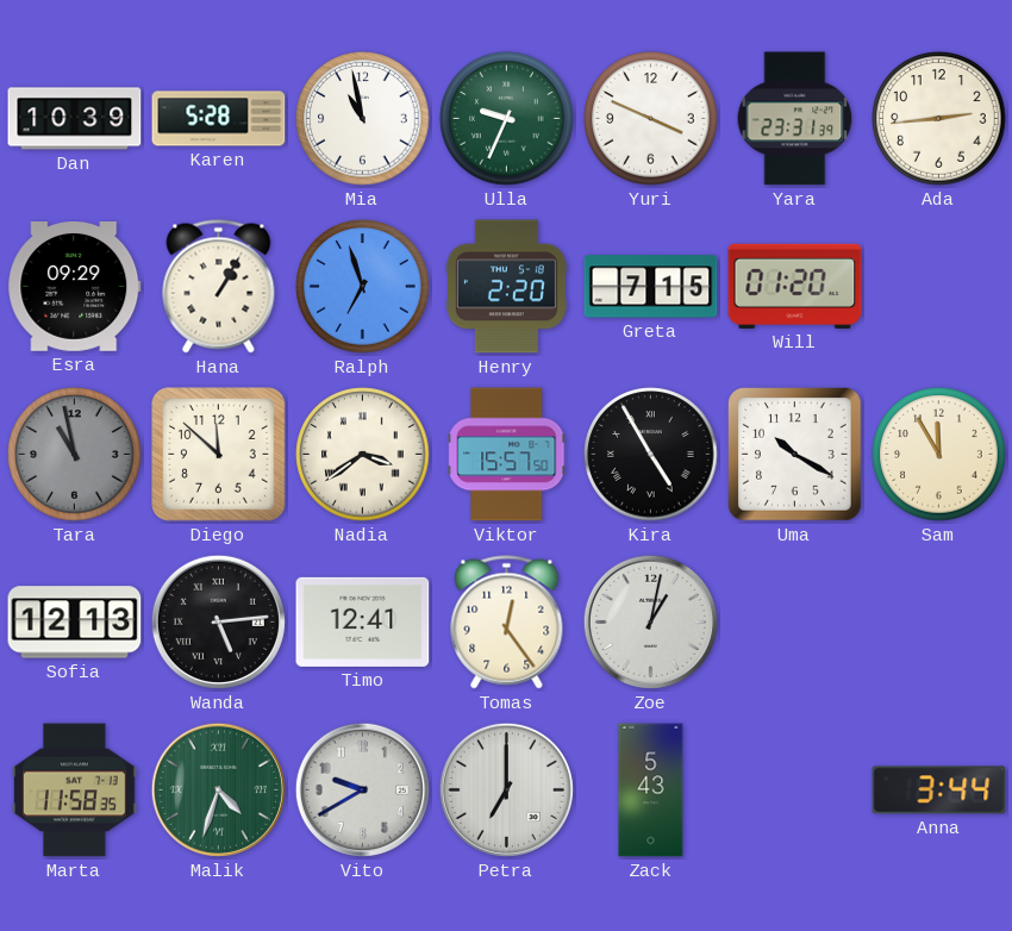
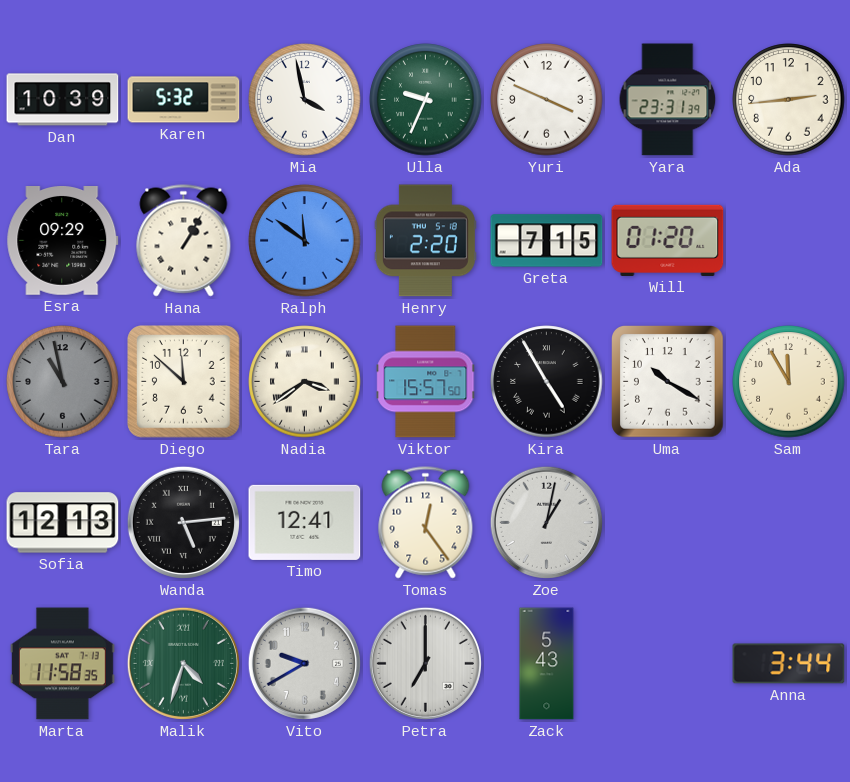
Karen: 5:28 -> 5:32 (184, 100)
Mia: 10:58 -> 3:58 (305, 100)
Ralph: 6:57 -> 11:51 (305, 241)
